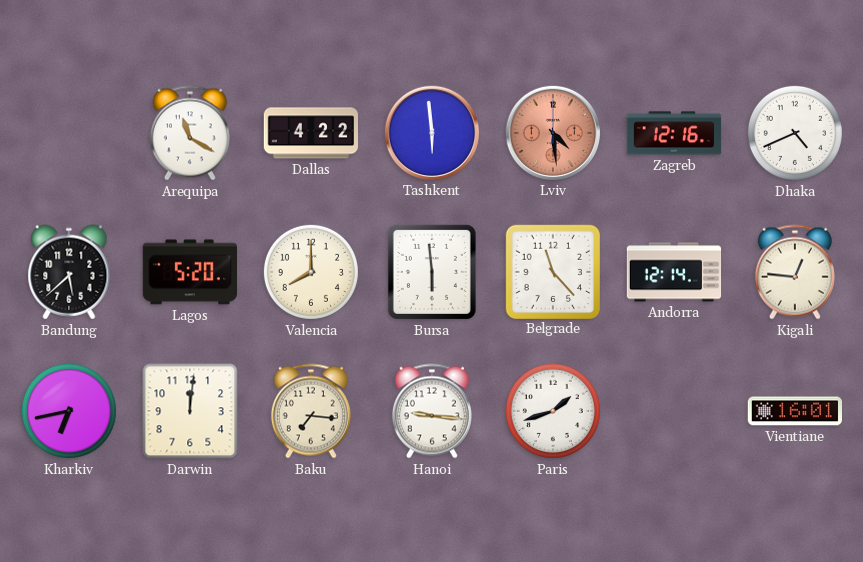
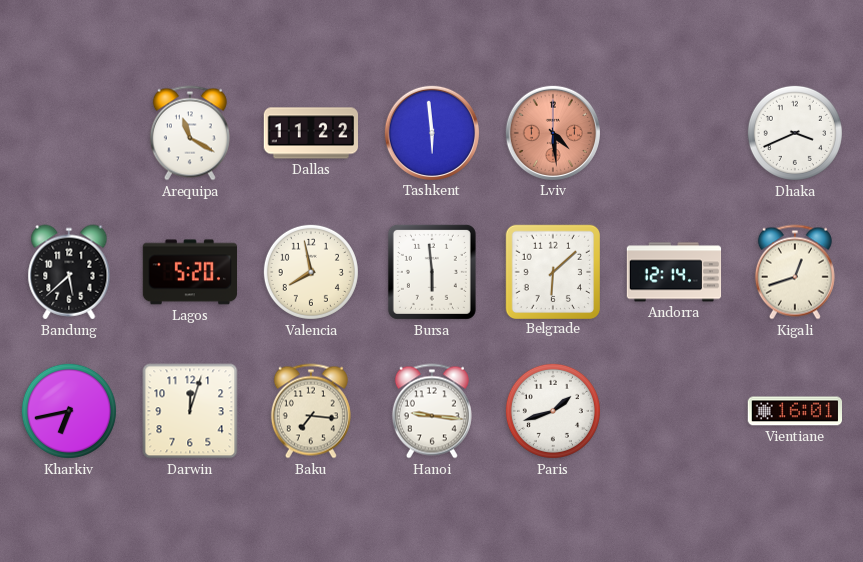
Dallas: 4:22 -> 11:22 (310, 133)
Zagreb: 12:16 -> none (674, 133)
Dhaka: 4:41 -> 3:41 (795, 133)
Valencia: 8:00 -> 7:58 (311, 272)
Belgrade: 11:23 -> 6:08 (552, 271)
Kigali: 12:46 -> 12:42 (795, 272)
Darwin: 12:01 -> 12:03 (190, 411)
